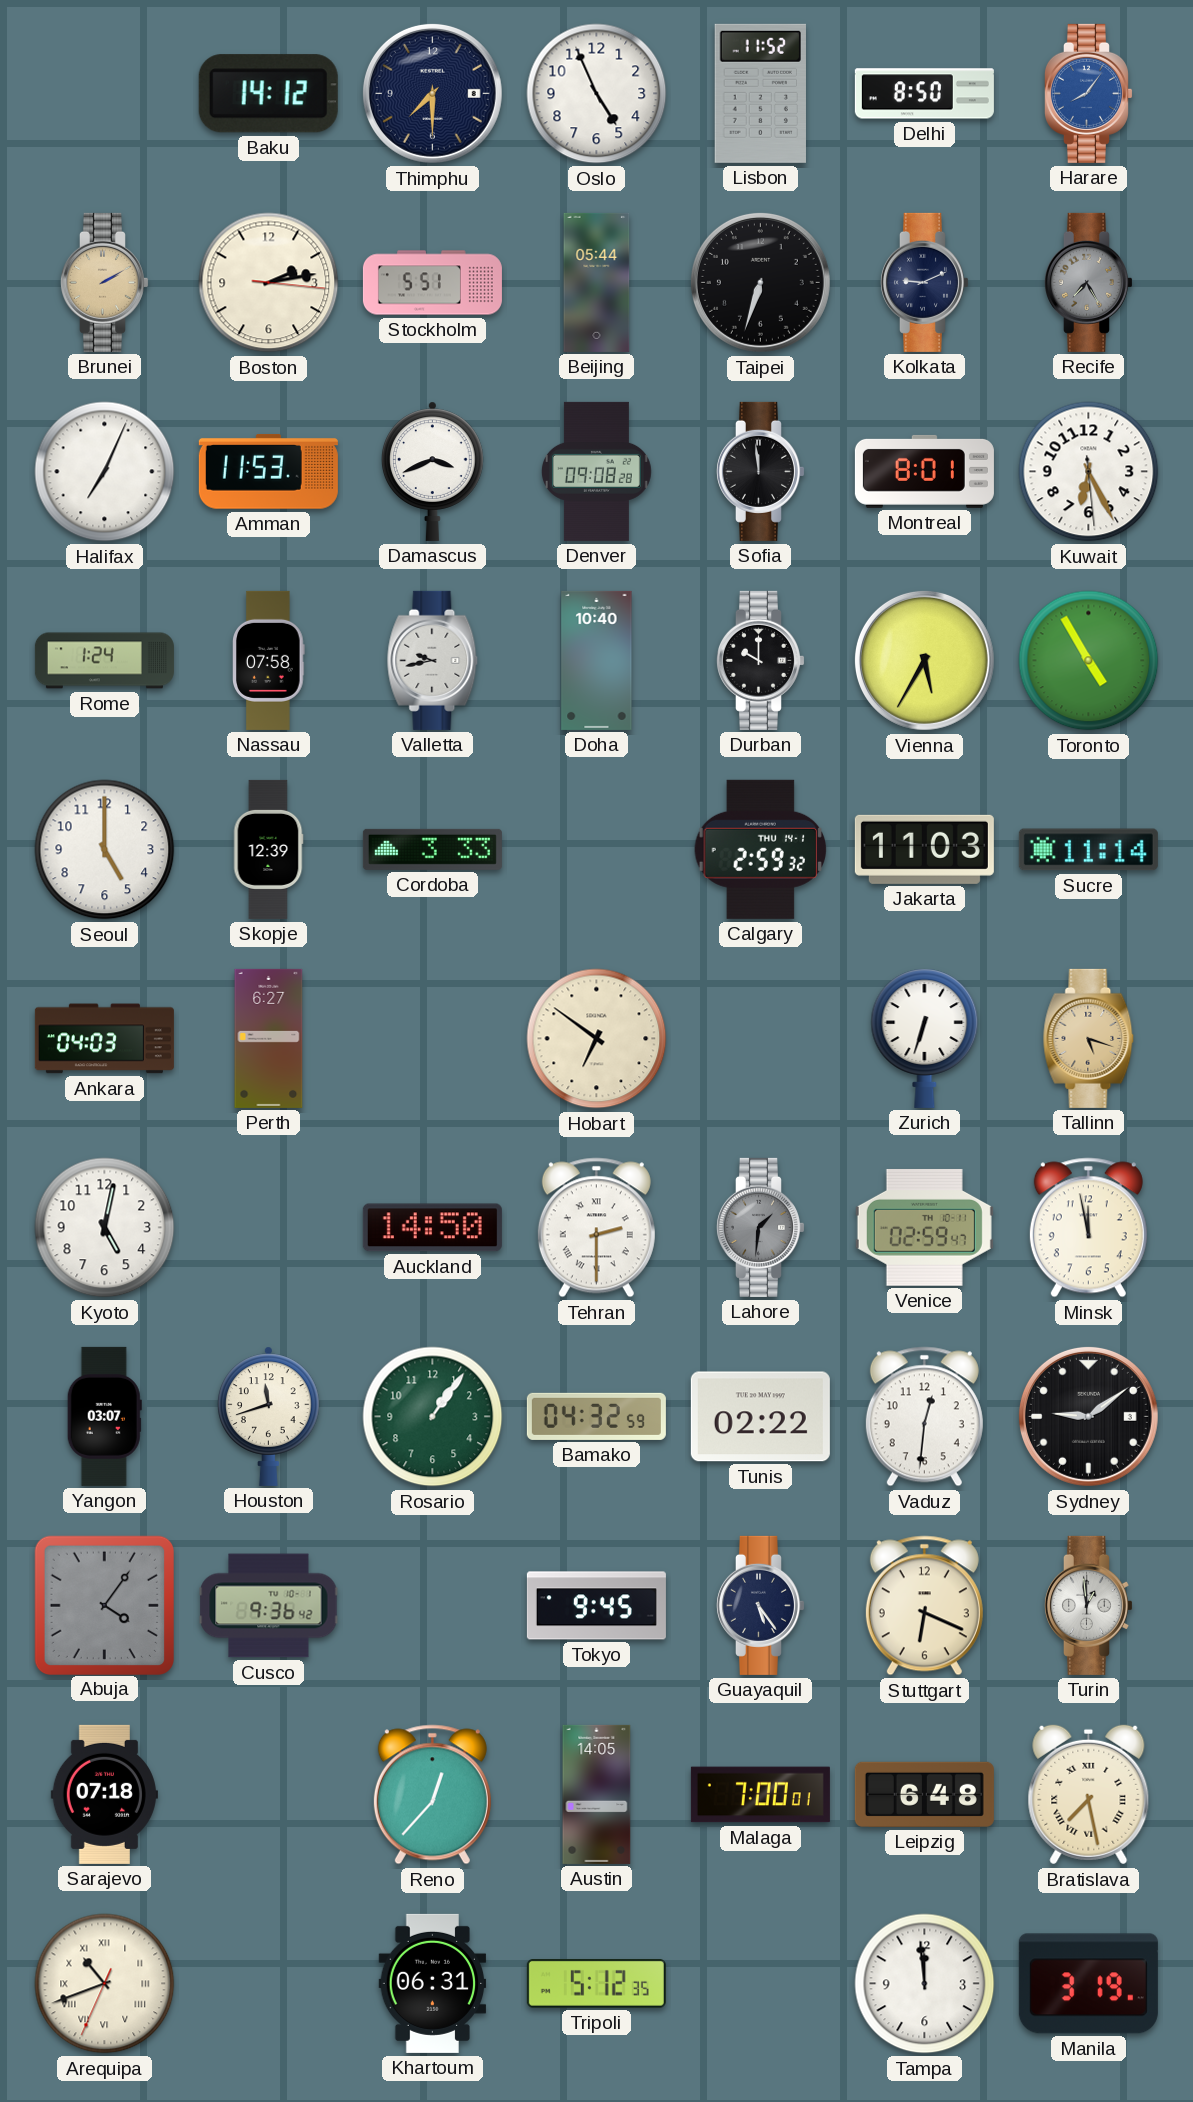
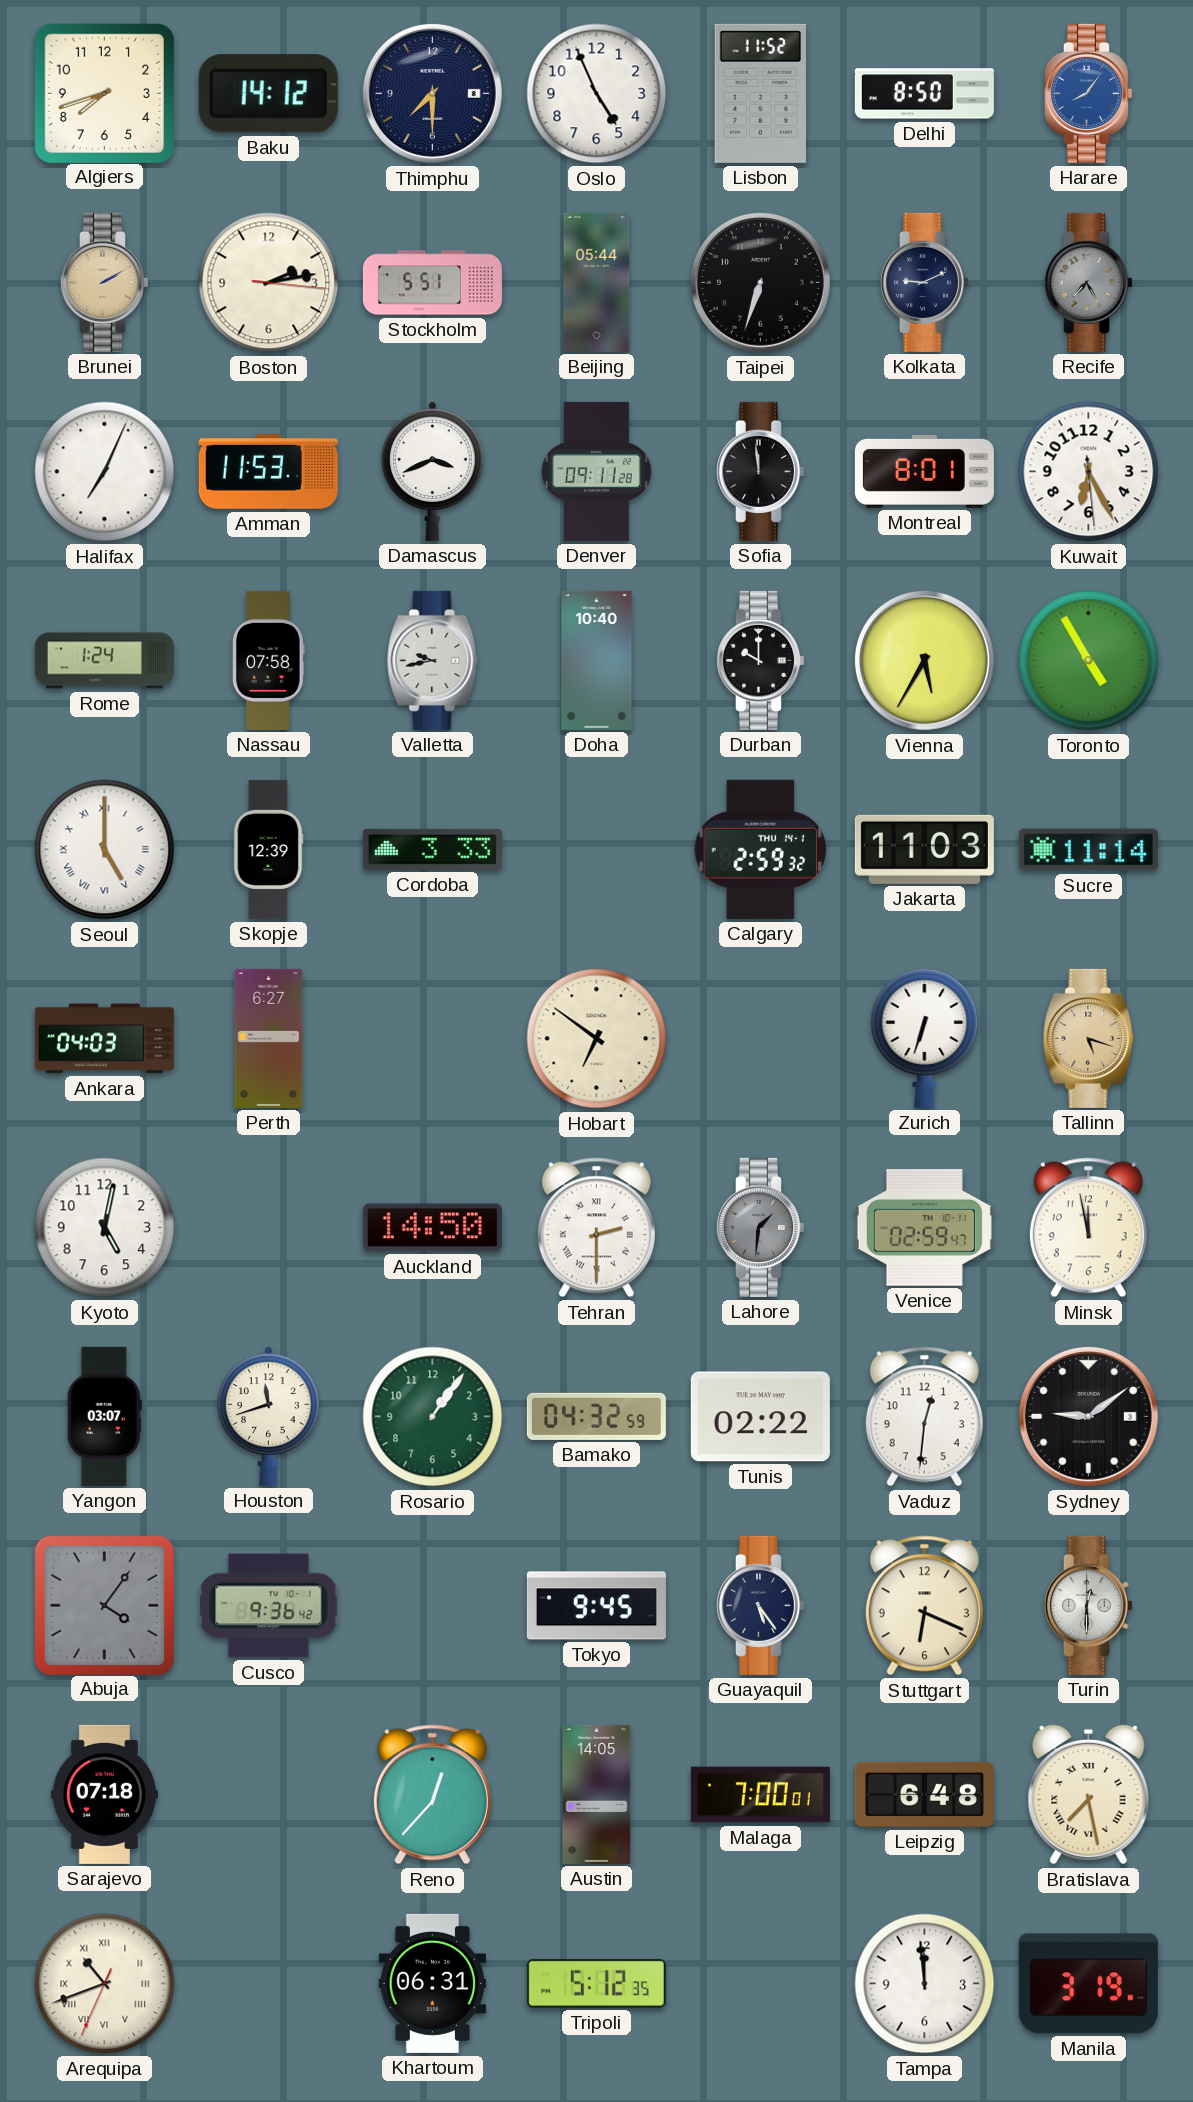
Algiers: none -> 7:42 (104, 93)
Denver: 09:08 -> 09:11 (596, 471)
Seoul numerals: Arabic -> Roman (105, 850)
Turin: 12:59 -> 12:30 (1088, 1605)
